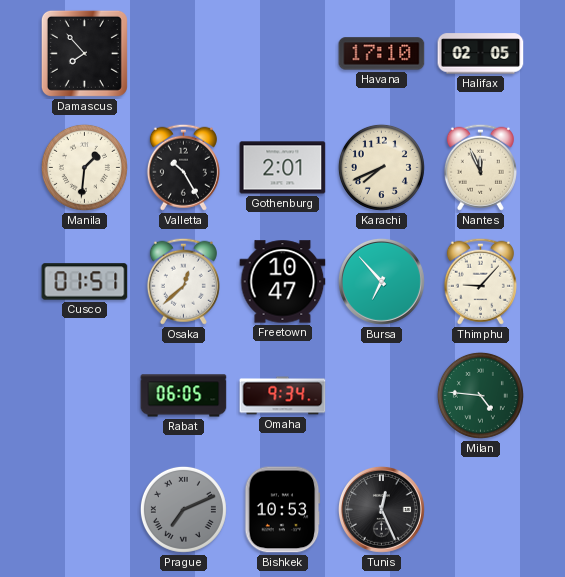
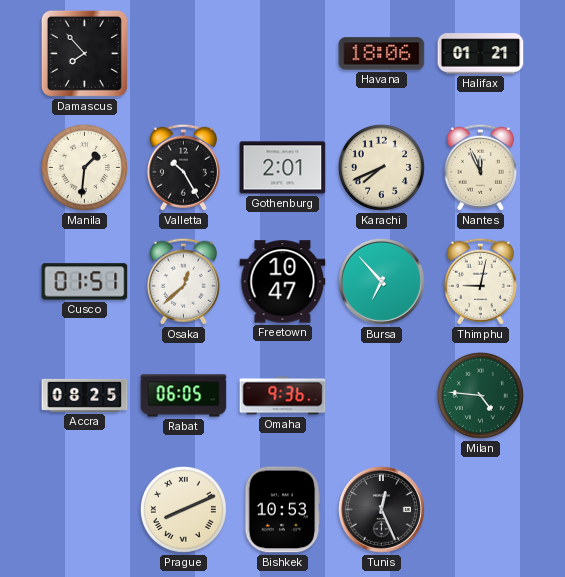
Havana: 17:10 -> 18:06 (382, 54)
Halifax: 02:05 -> 01:21 (481, 54)
Thimphu: 9:07 -> 9:02 (480, 281)
Accra: none -> 08:25 (85, 395)
Omaha: 9:34 -> 9:36 (283, 396)
Prague: 7:11 -> 8:11 (183, 509)
Prague dial: grey -> cream (183, 509)
